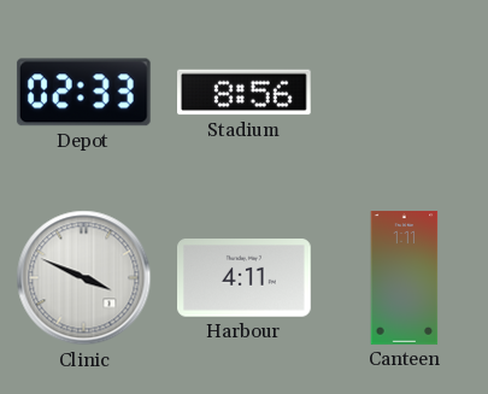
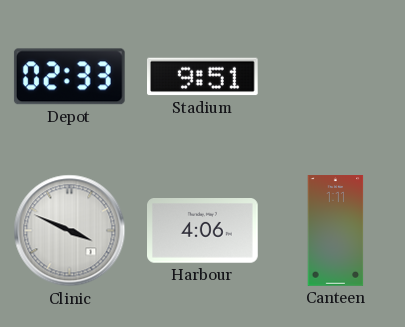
Stadium: 8:56 -> 9:51 (203, 77)
Harbour: 4:11 -> 4:06 (203, 231)
